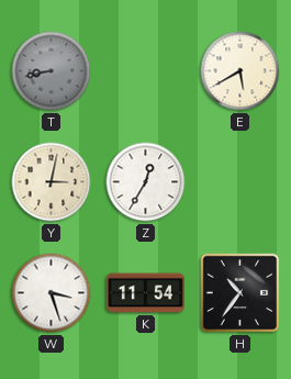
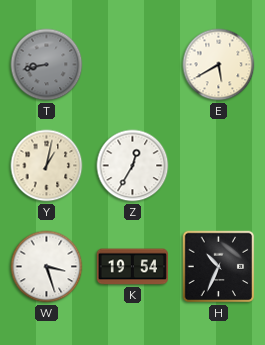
Y: 3:02 -> 1:02 (47, 166)
K: 11:54 -> 19:54 (132, 267)
H: 10:36 -> 10:34 (219, 267)
